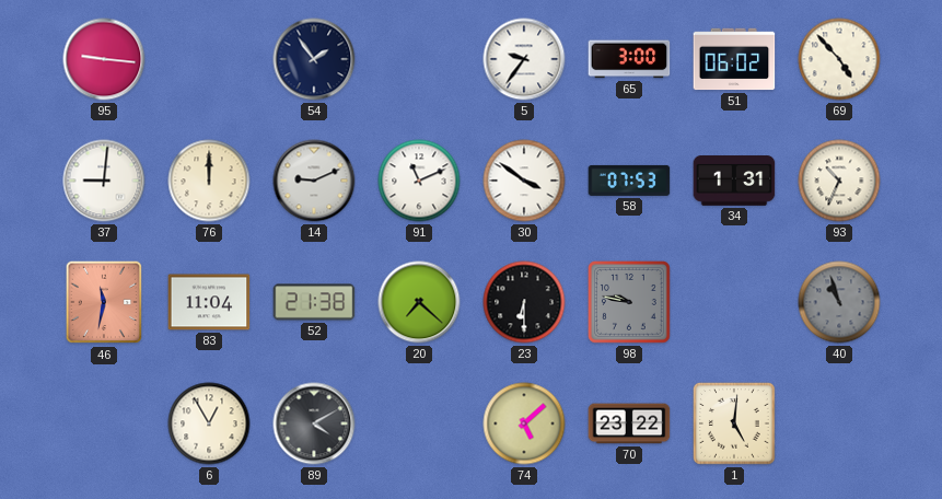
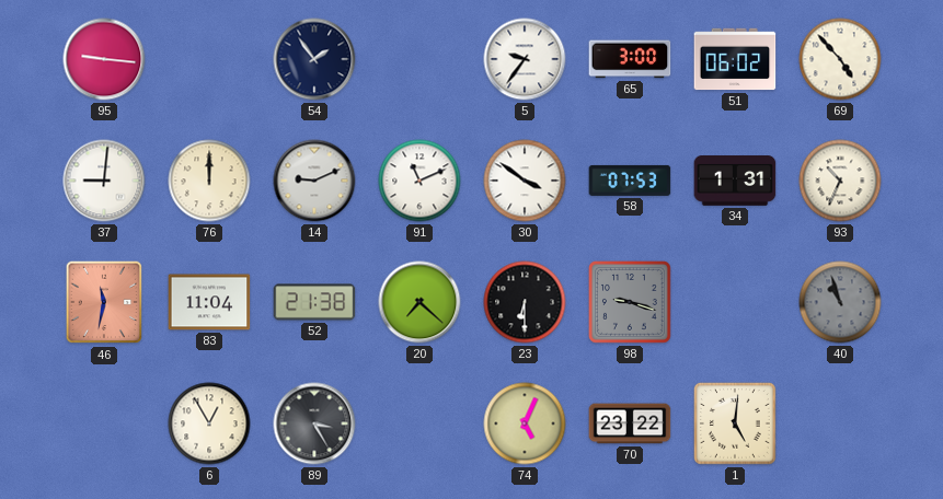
98: 9:47 -> 9:18 (630, 302)
89: 4:10 -> 3:25 (314, 423)
74: 5:08 -> 5:04 (525, 423)
